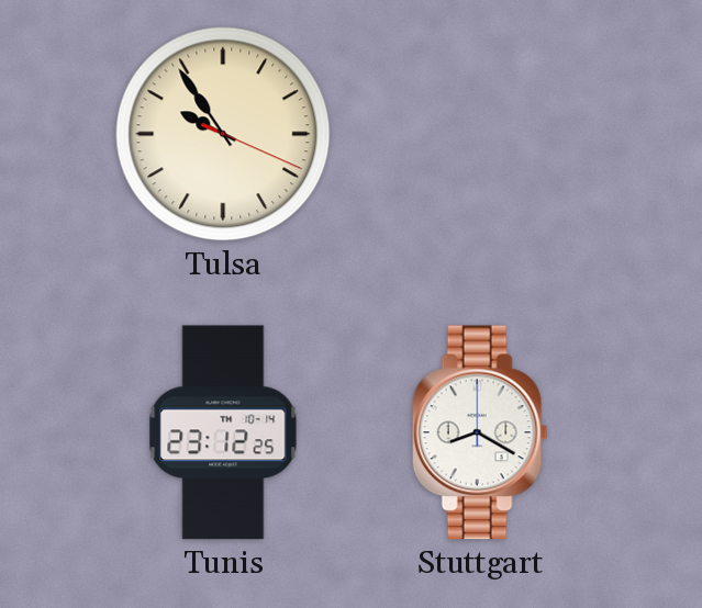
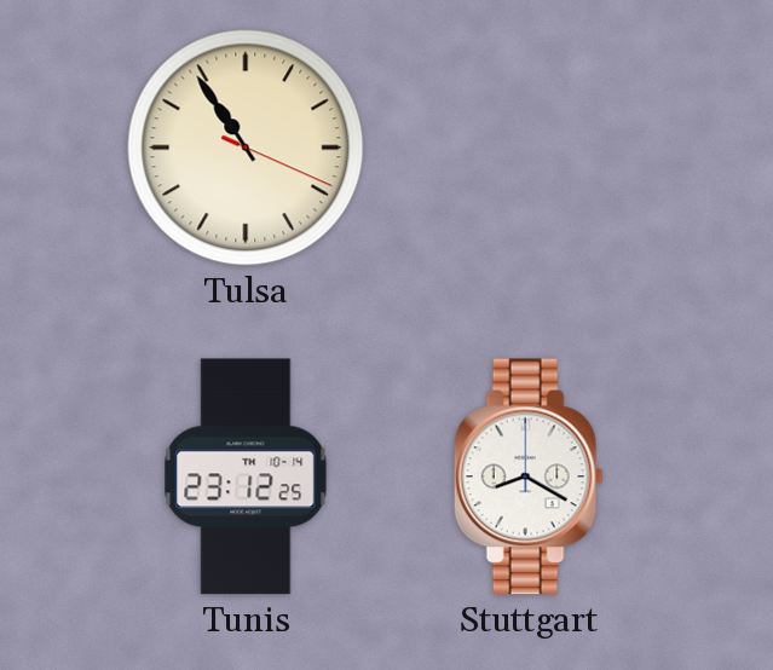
Tulsa: 9:54 -> 10:54 (246, 148)
